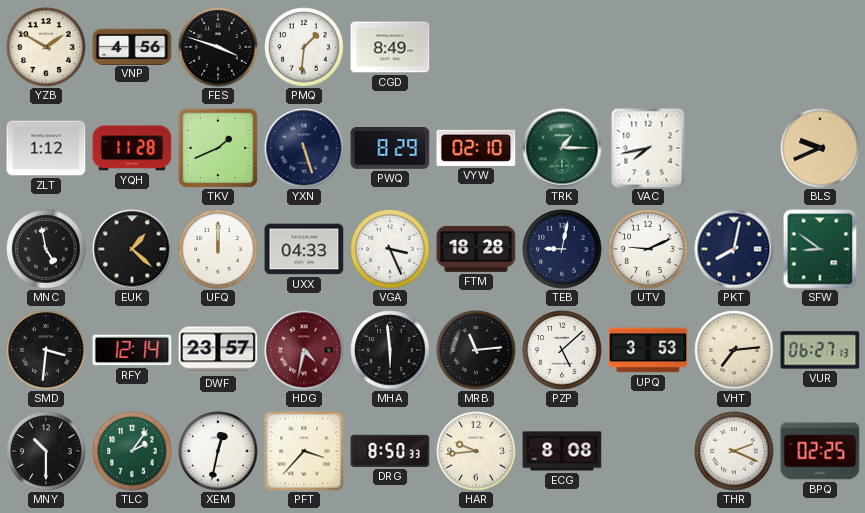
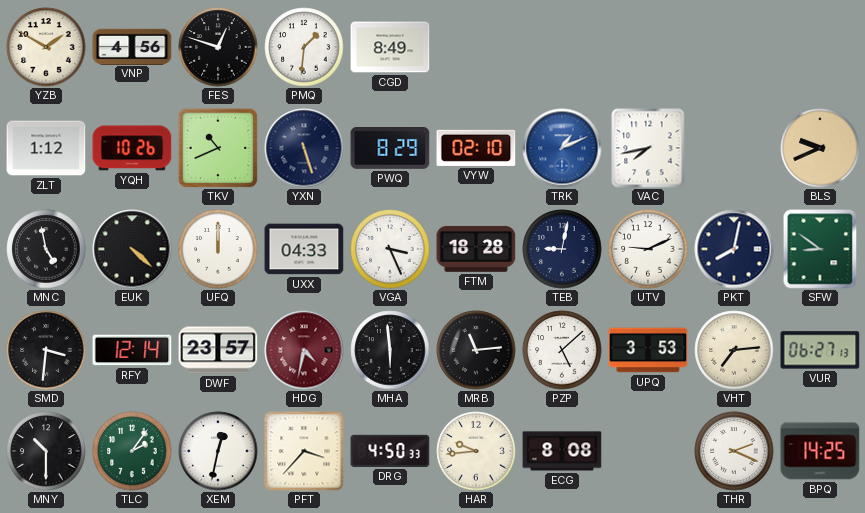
FES: 3:48 -> 12:48 (218, 47)
YQH: 11:28 -> 10:26 (132, 148)
TKV: 1:41 -> 10:41 (218, 148)
TRK: 1:15 -> 1:11 (562, 148)
TRK dial: green -> blue (562, 148)
EUK: 1:22 -> 4:22 (132, 249)
DRG: 8:50 -> 4:50 (390, 451)
BPQ: 02:25 -> 14:25 (820, 451)
